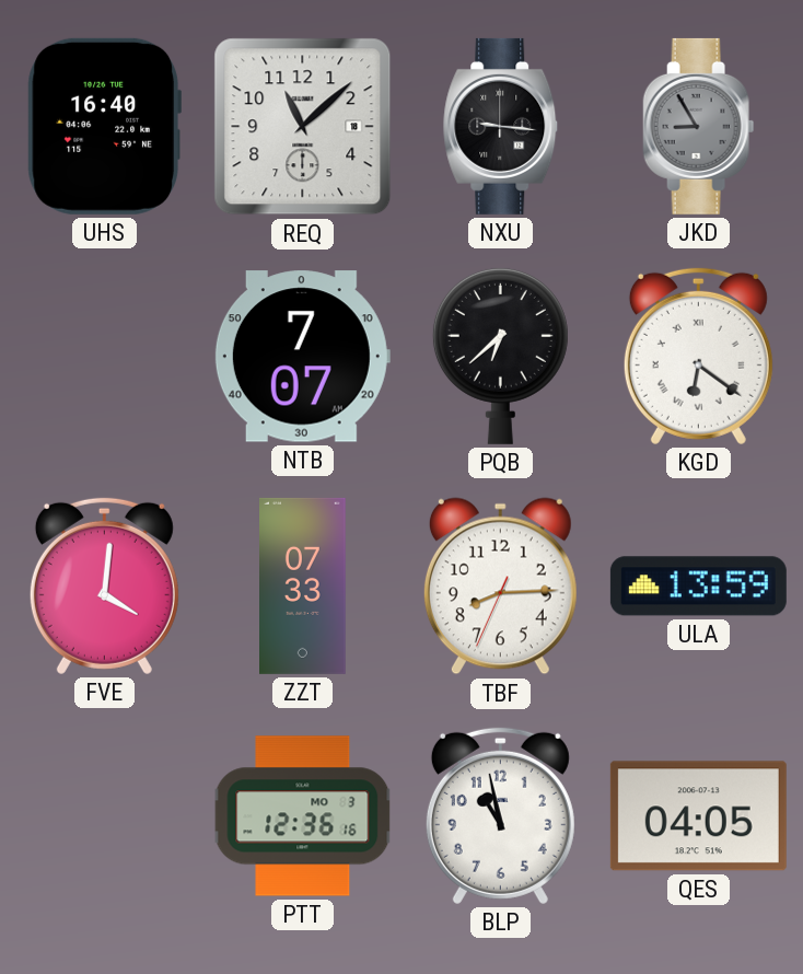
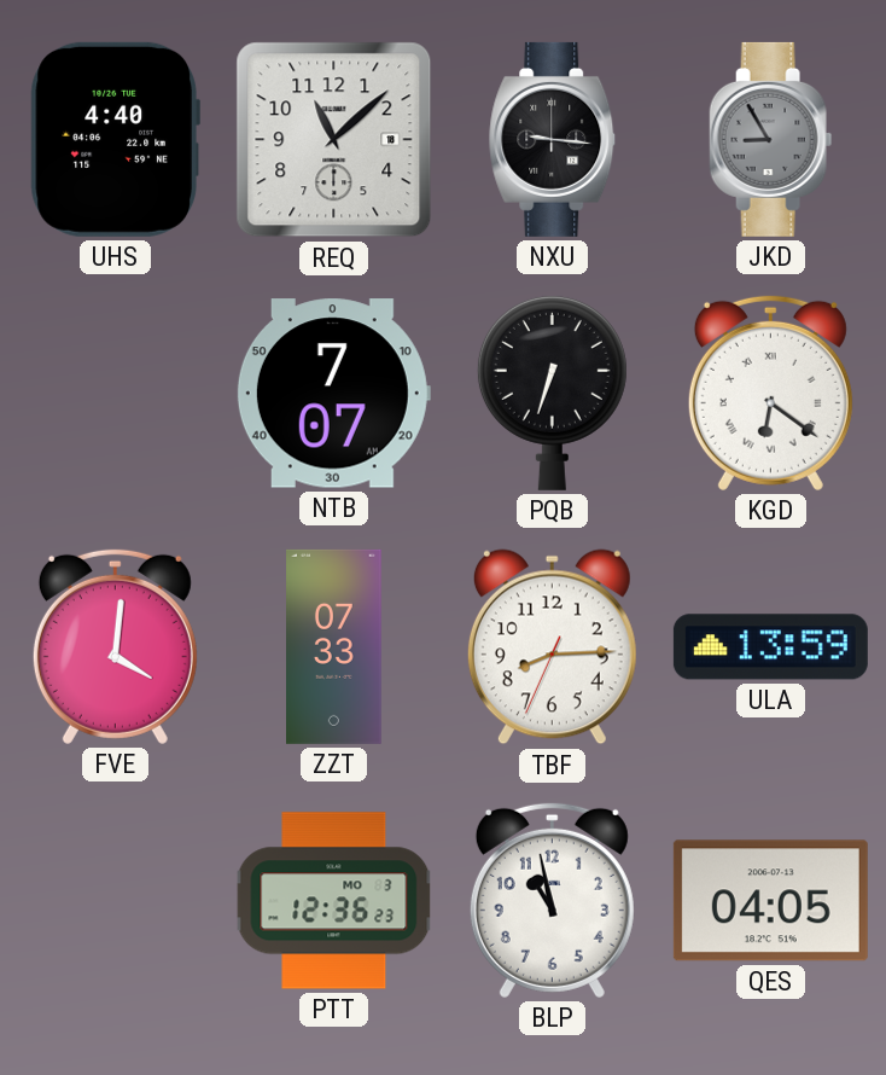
UHS: 16:40 -> 4:40 (115, 139)
PQB: 6:38 -> 6:33 (552, 393)
PTT: 12:36:16 -> 12:36:23 (334, 901)
